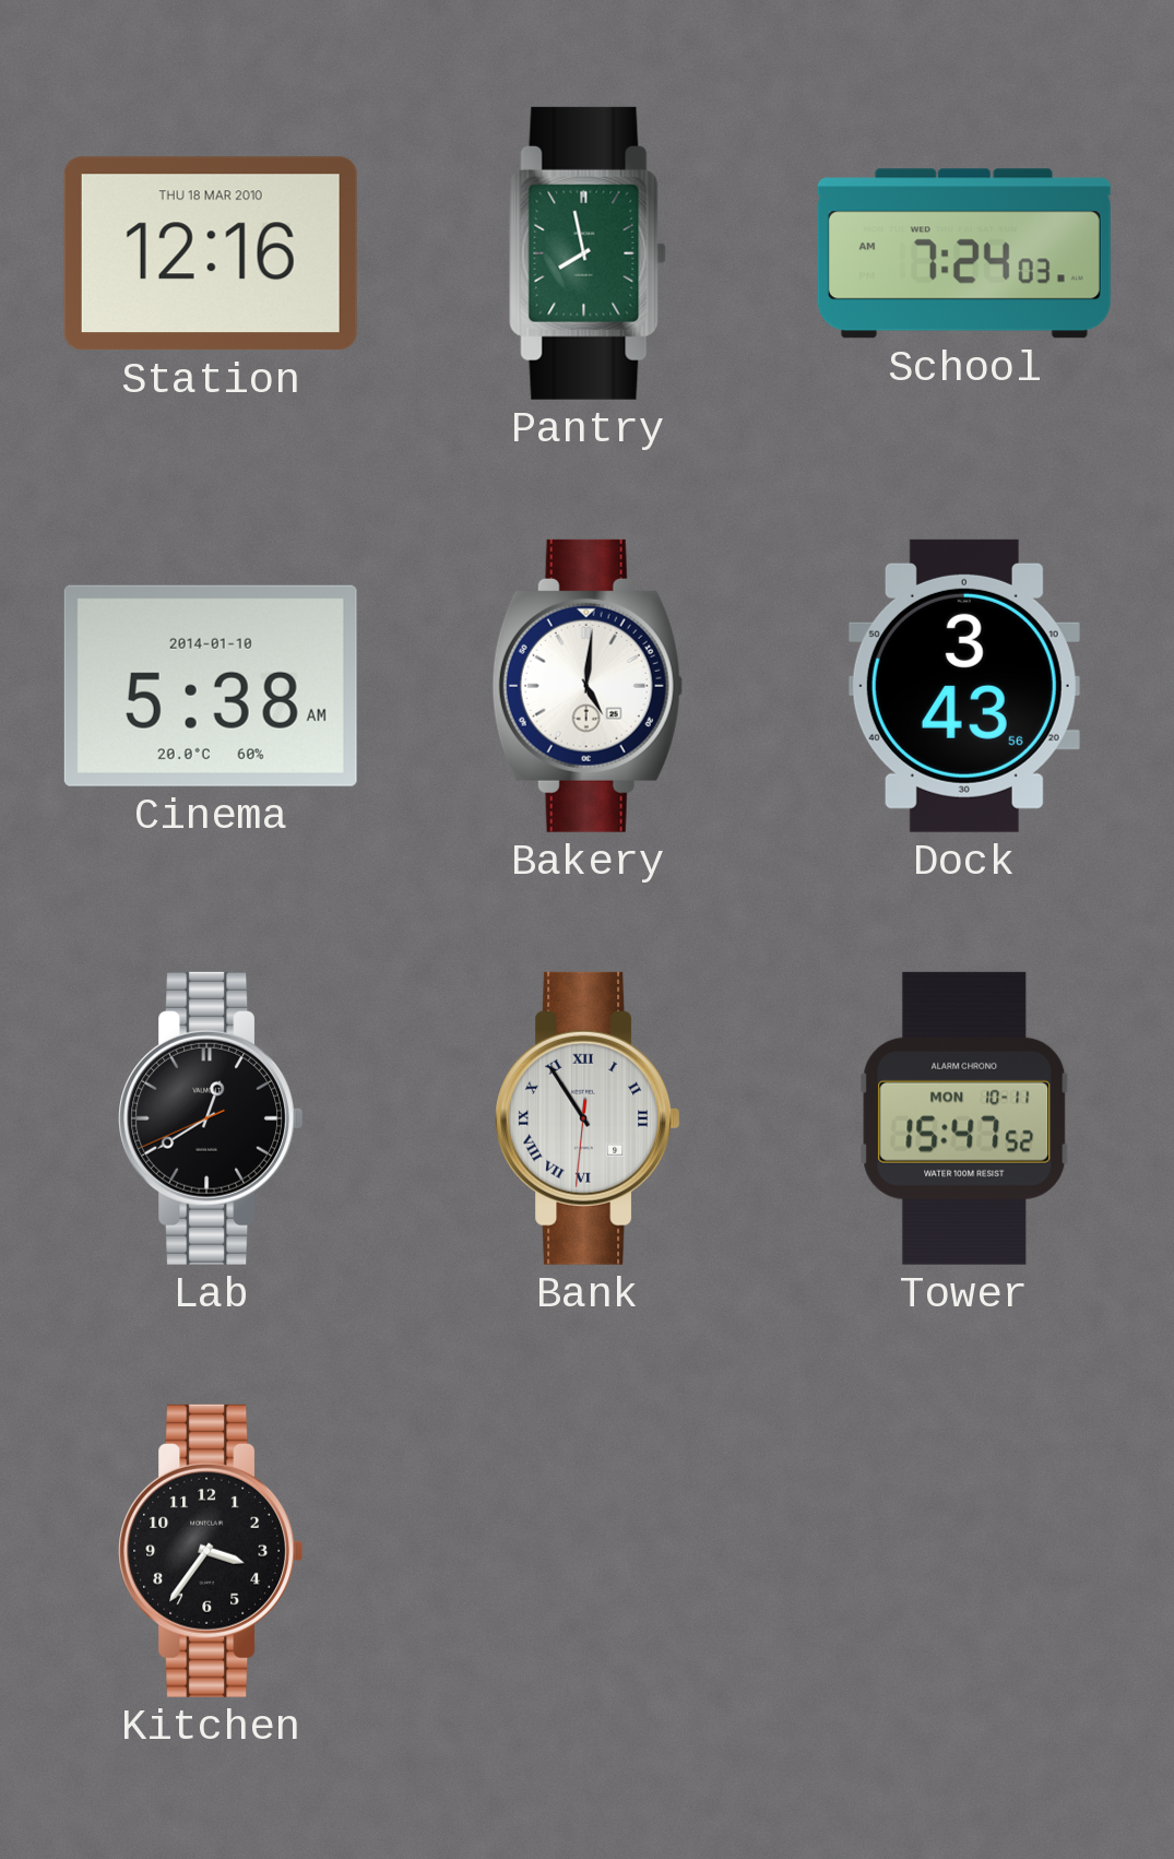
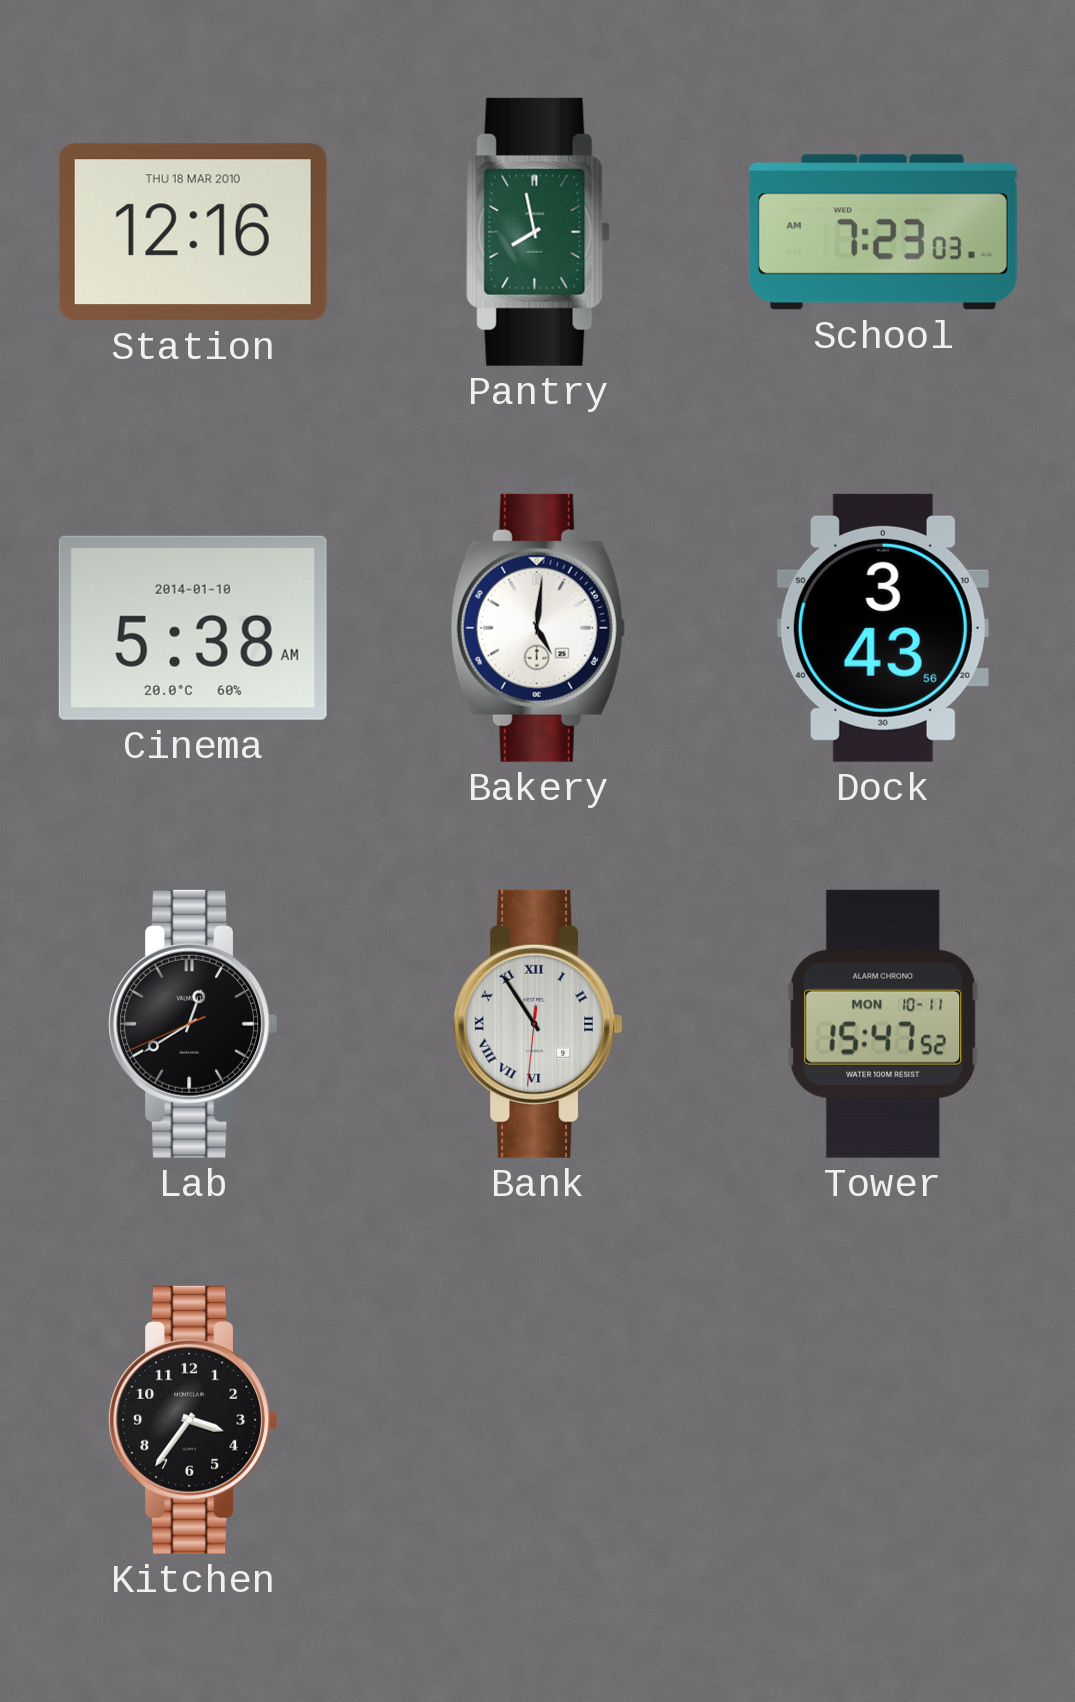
School: 7:24 -> 7:23 (883, 232)
